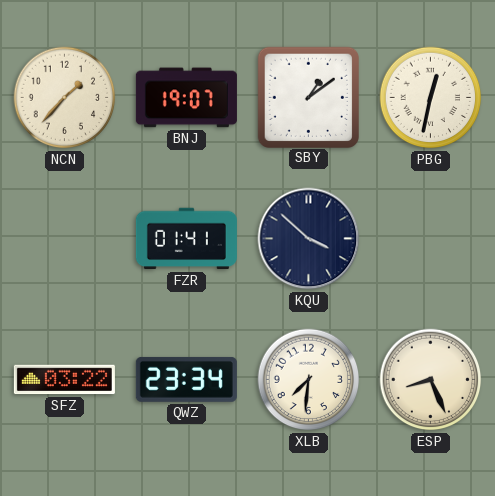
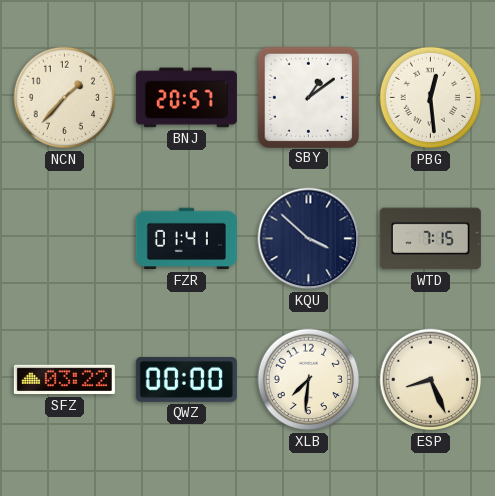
BNJ: 19:07 -> 20:57 (186, 98)
PBG: 12:32 -> 12:29 (431, 98)
WTD: none -> 7:15 (430, 239)
QWZ: 23:34 -> 00:00 (186, 379)
